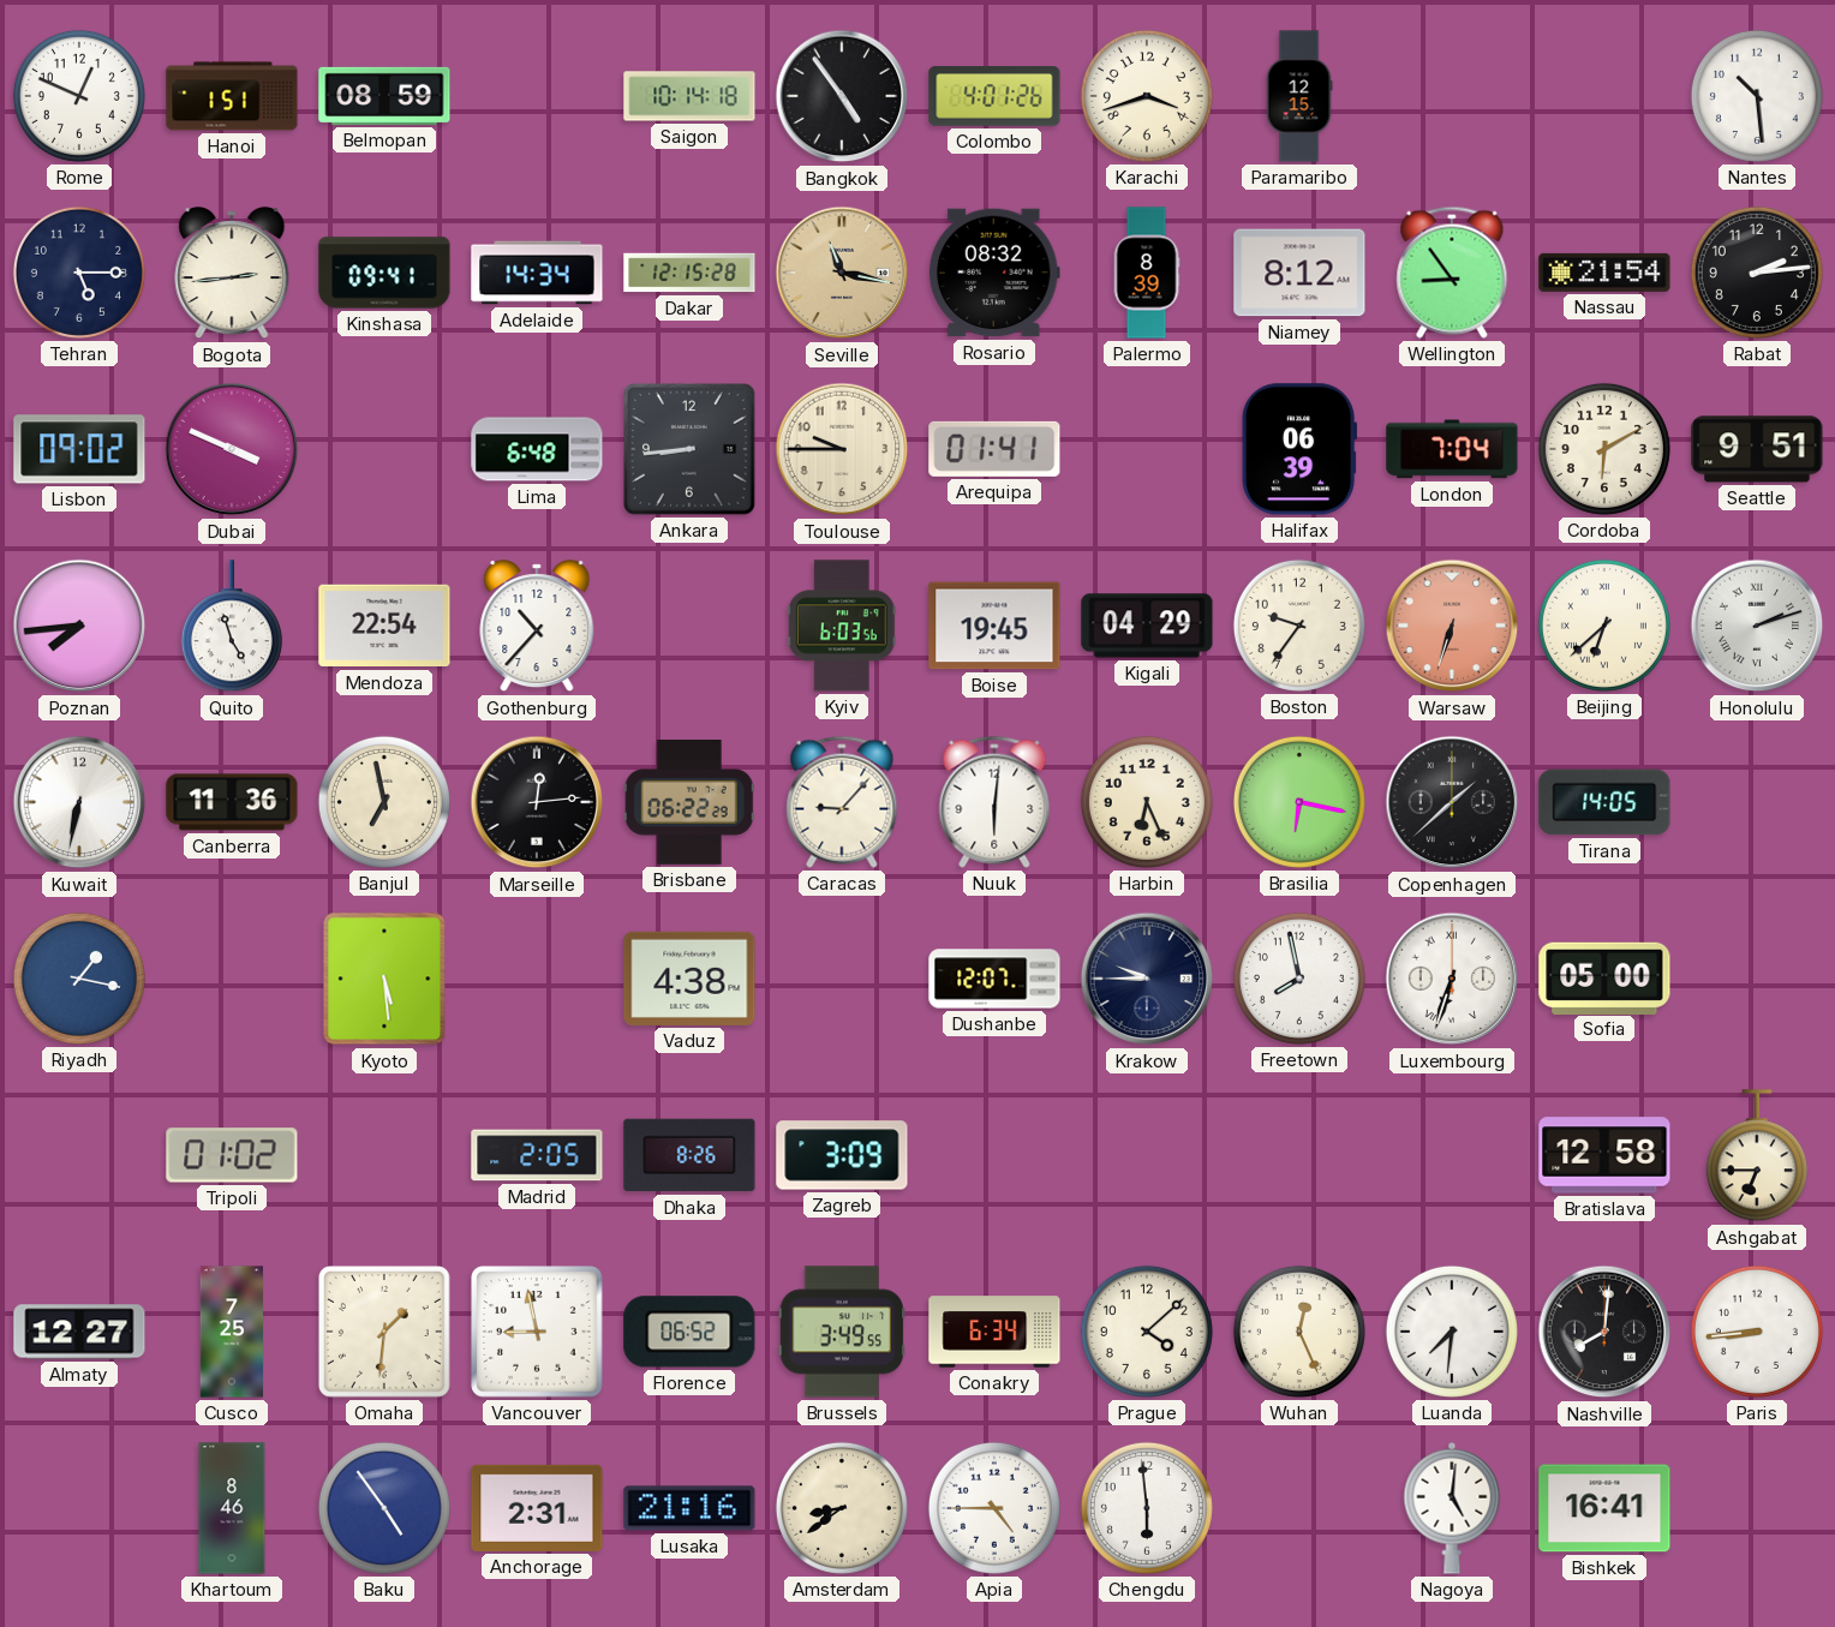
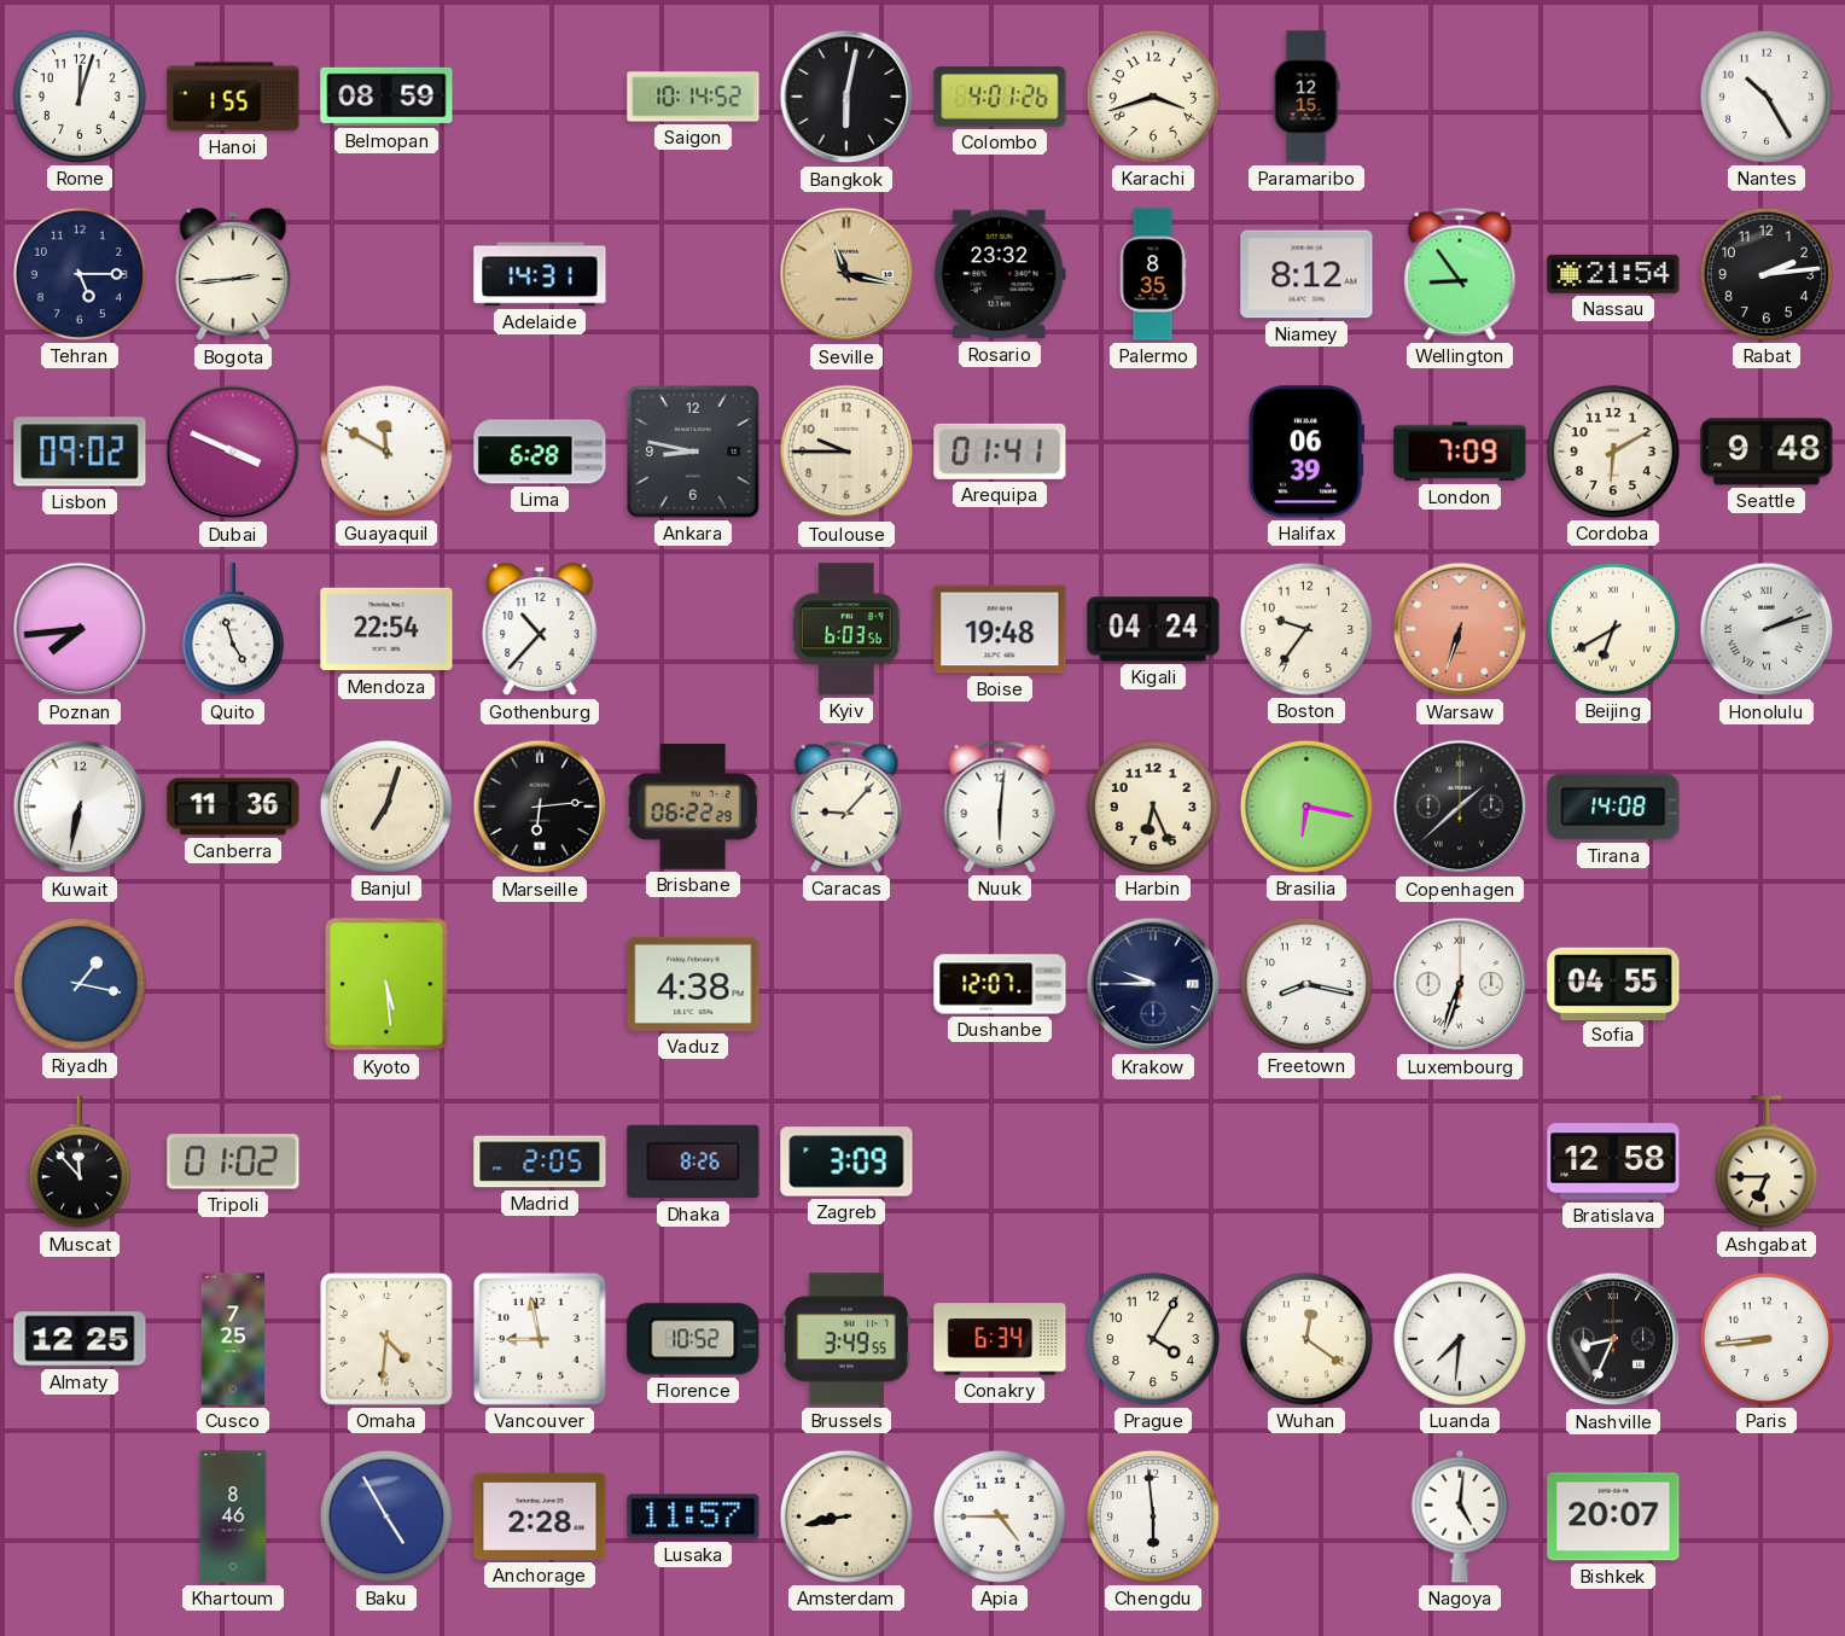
Rome: 12:49 -> 12:03 (80, 97)
Hanoi: 1:51 -> 1:55 (233, 97)
Saigon: 10:14:18 -> 10:14:52 (693, 97)
Bangkok: 4:54 -> 6:02 (846, 97)
Nantes: 10:29 -> 10:25 (1767, 97)
Kinshasa: 09:41 -> none (384, 273)
Adelaide: 14:34 -> 14:31 (540, 274)
Dakar: 12:15 -> none (689, 273)
Rosario: 08:32 -> 23:32 (1000, 274)
Palermo: 8:39 -> 8:35 (1153, 274)
Guayaquil: none -> 11:50 (386, 452)
Lima: 6:48 -> 6:28 (540, 452)
Ankara: 8:44 -> 8:47 (693, 452)
London: 7:04 -> 7:09 (1460, 452)
Seattle: 9:51 -> 9:48 (1767, 452)
Boise: 19:45 -> 19:48 (1000, 629)
Kigali: 04:29 -> 04:24 (1153, 629)
Beijing: 6:38 -> 6:40 (1613, 629)
Banjul: 6:58 -> 7:03 (386, 807)
Marseille: 12:14 -> 6:14 (540, 807)
Tirana: 14:05 -> 14:08 (1613, 807)
Freetown: 7:58 -> 8:17 (1306, 984)
Sofia: 05:00 -> 04:55 (1613, 983)
Muscat: none -> 11:53 (80, 1163)
Almaty: 12:27 -> 12:25 (80, 1339)
Omaha: 1:31 -> 4:31 (388, 1340)
Florence: 06:52 -> 10:52 (693, 1339)
Prague: 4:08 -> 4:05 (1153, 1339)
Wuhan: 12:26 -> 12:21 (1306, 1339)
Nashville: 8:01 -> 8:34 (1613, 1339)
Baku: 4:54 -> 4:55 (386, 1516)
Anchorage: 2:31 -> 2:28 (540, 1516)
Lusaka: 21:16 -> 11:57 (693, 1516)
Amsterdam: 8:39 -> 8:43 (846, 1516)
Bishkek: 16:41 -> 20:07 (1613, 1516)
